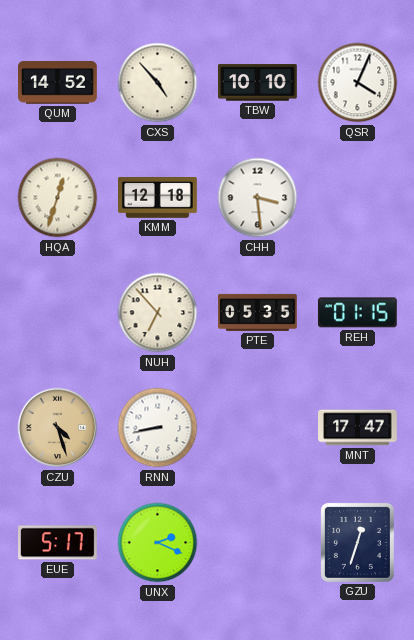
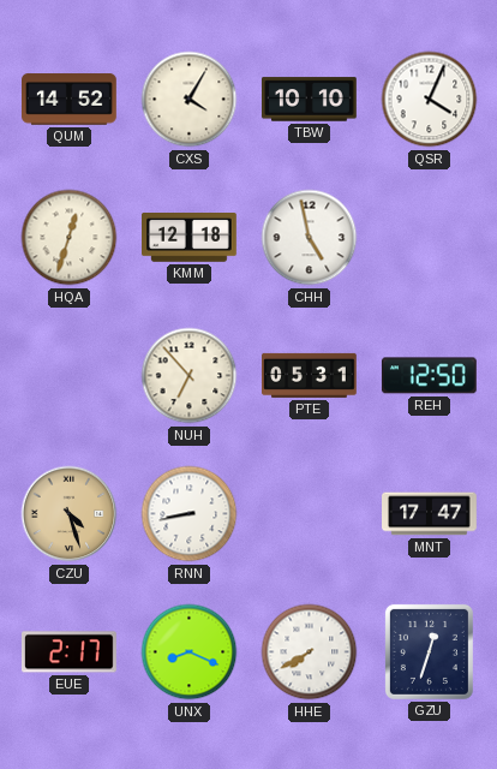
CXS: 4:53 -> 4:05 (190, 100)
CHH: 3:29 -> 4:58 (310, 238)
PTE: 05:35 -> 05:31 (310, 375)
REH: 01:15 -> 12:50 (429, 376)
EUE: 5:17 -> 2:17 (70, 652)
UNX: 2:19 -> 8:19 (190, 652)
HHE: none -> 7:40 (310, 652)
